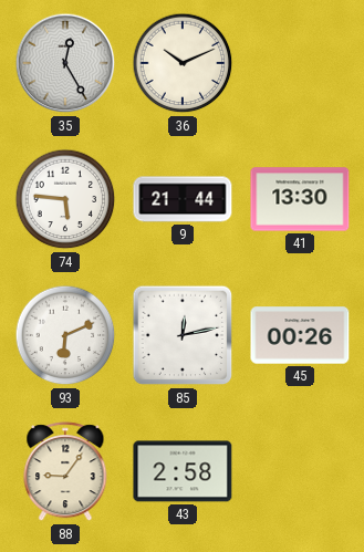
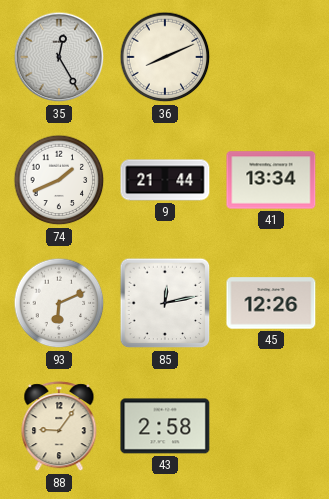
36: 10:11 -> 8:11 (165, 57)
74: 5:46 -> 1:41 (59, 180)
41: 13:30 -> 13:34 (271, 180)
45: 00:26 -> 12:26 (271, 303)
